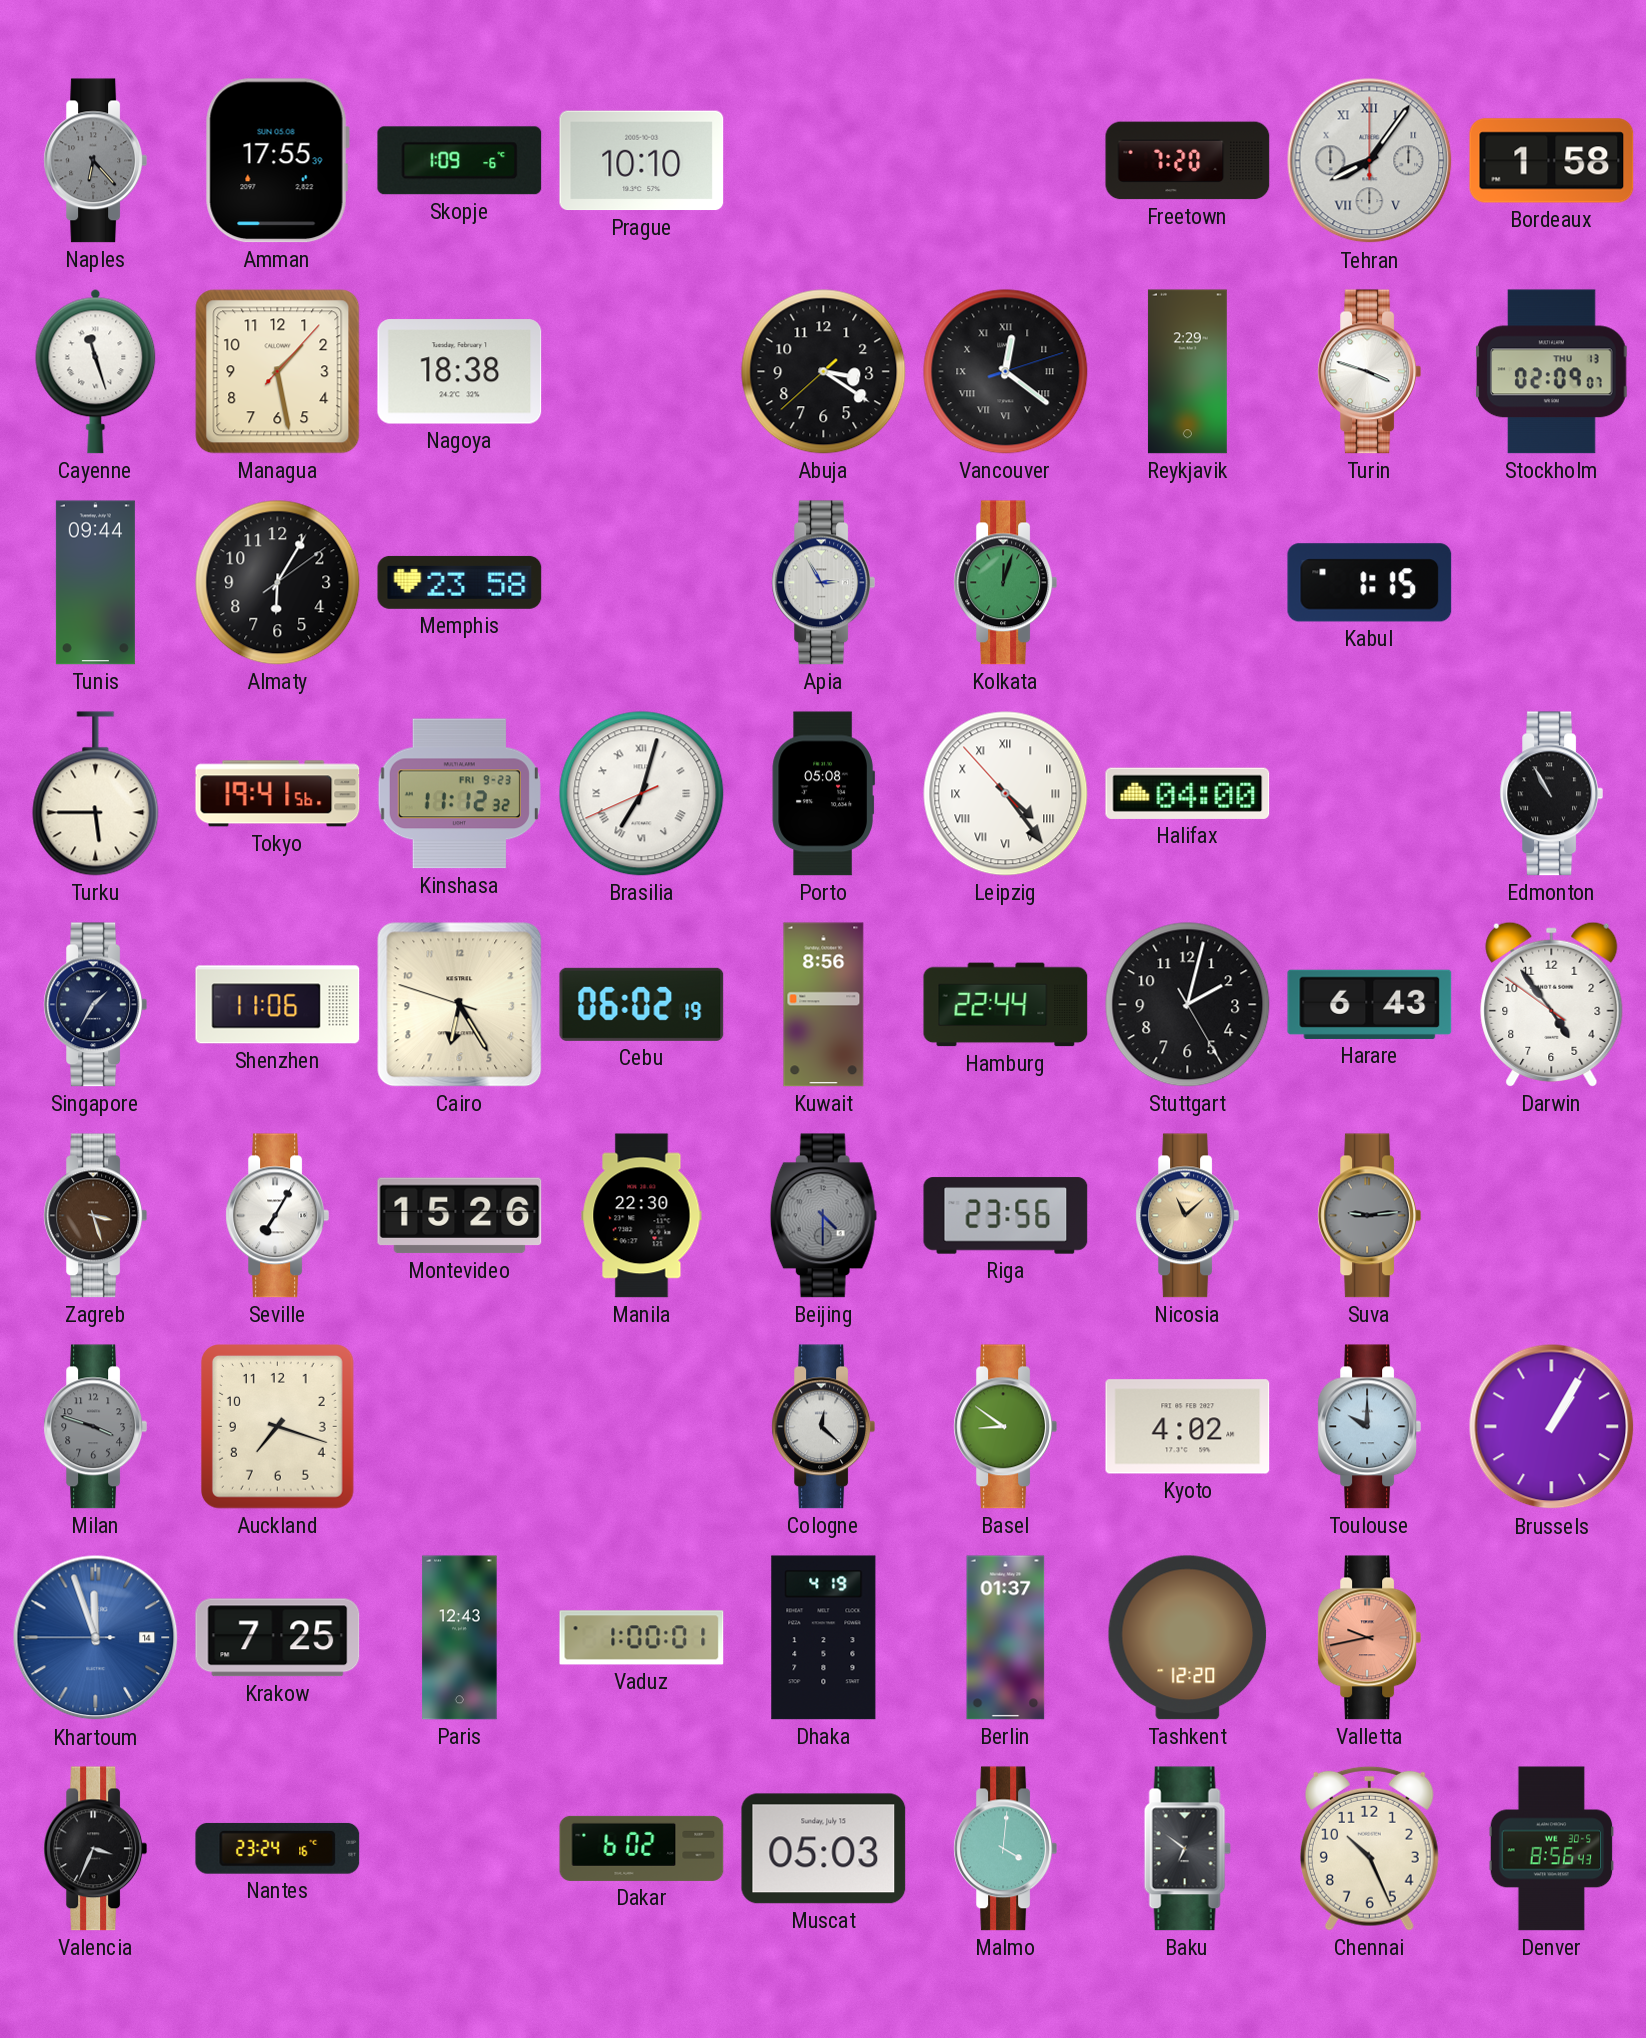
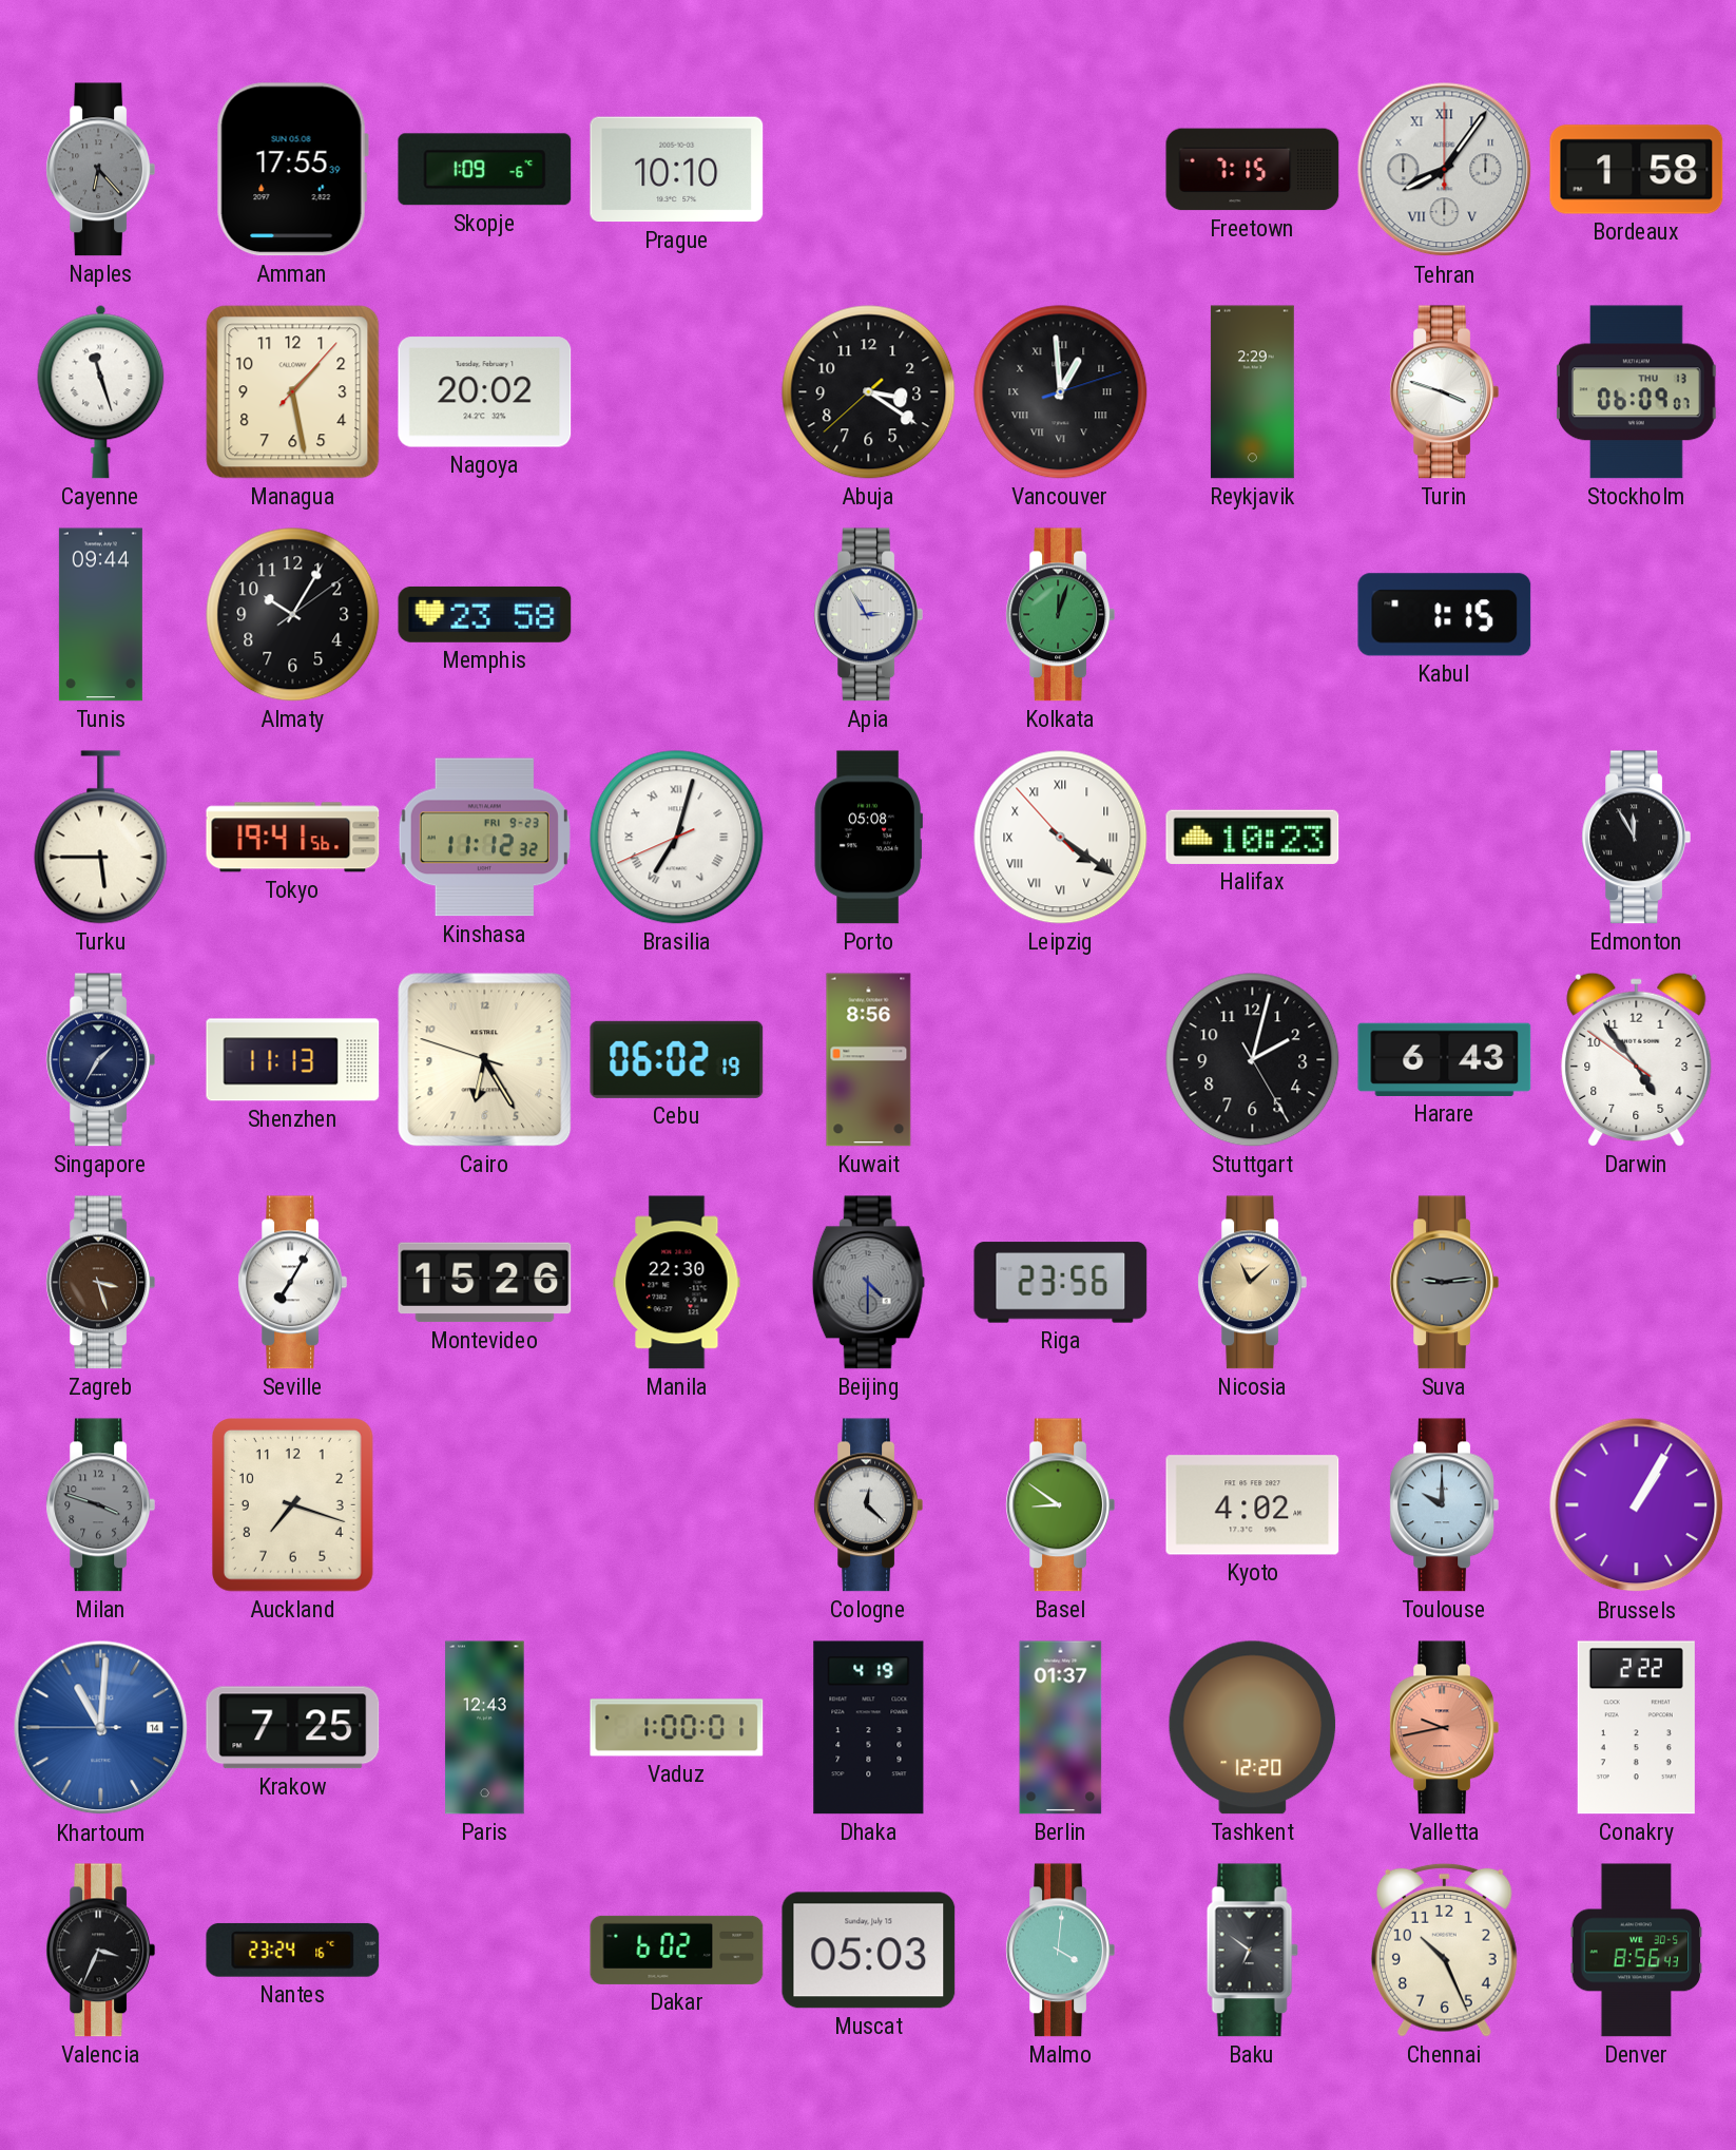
Freetown: 7:20 -> 7:15 (1253, 170)
Nagoya: 18:38 -> 20:02 (485, 392)
Vancouver: 12:21 -> 12:59 (1061, 392)
Stockholm: 02:09 -> 06:09 (1637, 392)
Almaty: 6:05 -> 10:05 (293, 615)
Leipzig: 4:23 -> 4:20 (1061, 838)
Halifax: 04:00 -> 10:23 (1253, 837)
Edmonton: 10:55 -> 11:55 (1636, 838)
Shenzhen: 11:06 -> 11:13 (293, 1060)
Hamburg: 22:44 -> none (1006, 1005)
Khartoum: 11:56 -> 11:00 (101, 1728)
Conakry: none -> 2:22 (1636, 1728)
